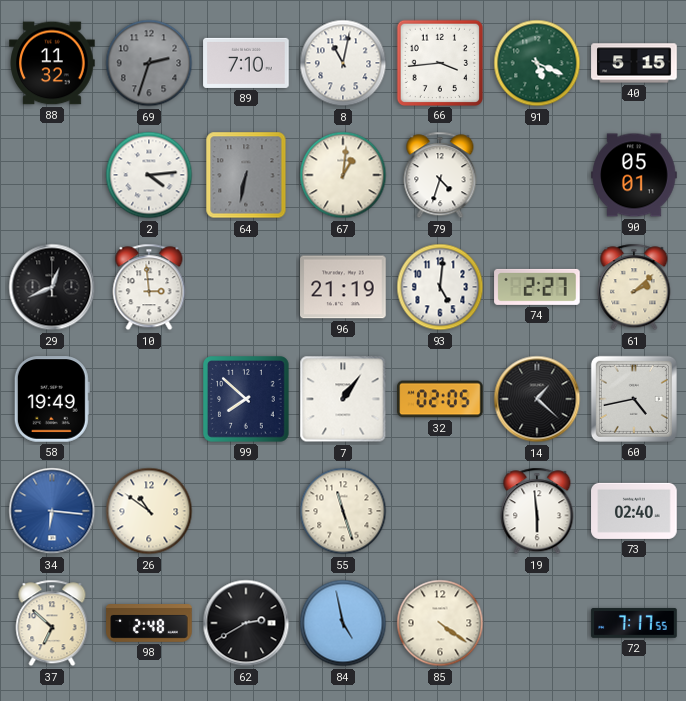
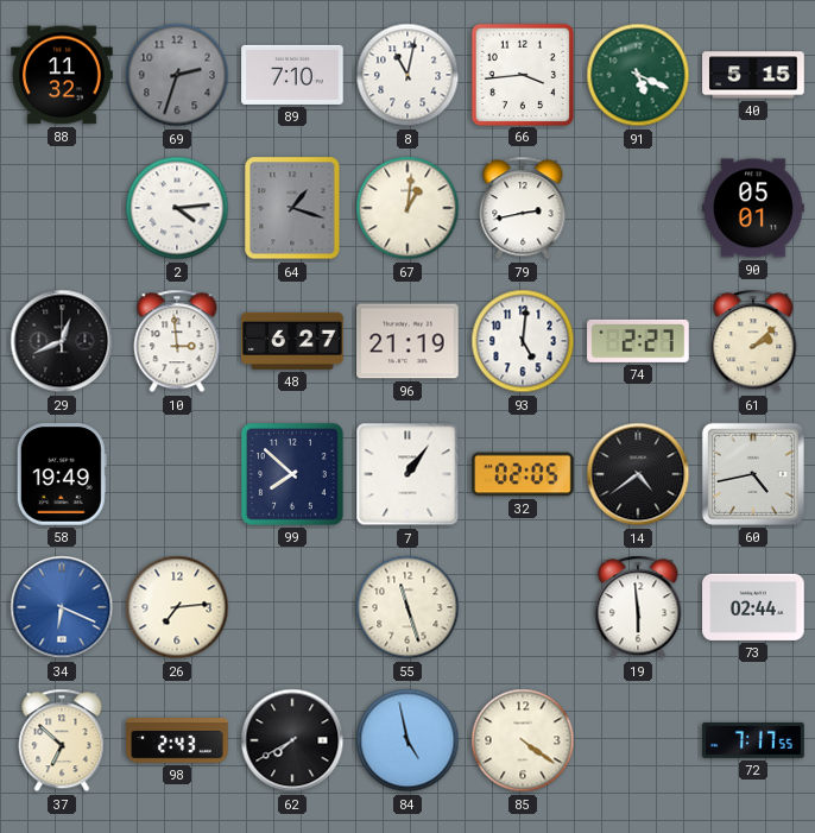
64: 6:32 -> 1:18 (292, 208)
79: 4:33 -> 2:43 (523, 208)
48: none -> 6:27 (292, 341)
14: 1:22 -> 4:39 (638, 474)
34: 6:16 -> 6:19 (62, 607)
26: 10:51 -> 7:14 (177, 607)
73: 02:40 -> 02:44 (753, 607)
98: 2:48 -> 2:43 (177, 742)
62: 2:40 -> 7:40 (292, 740)
